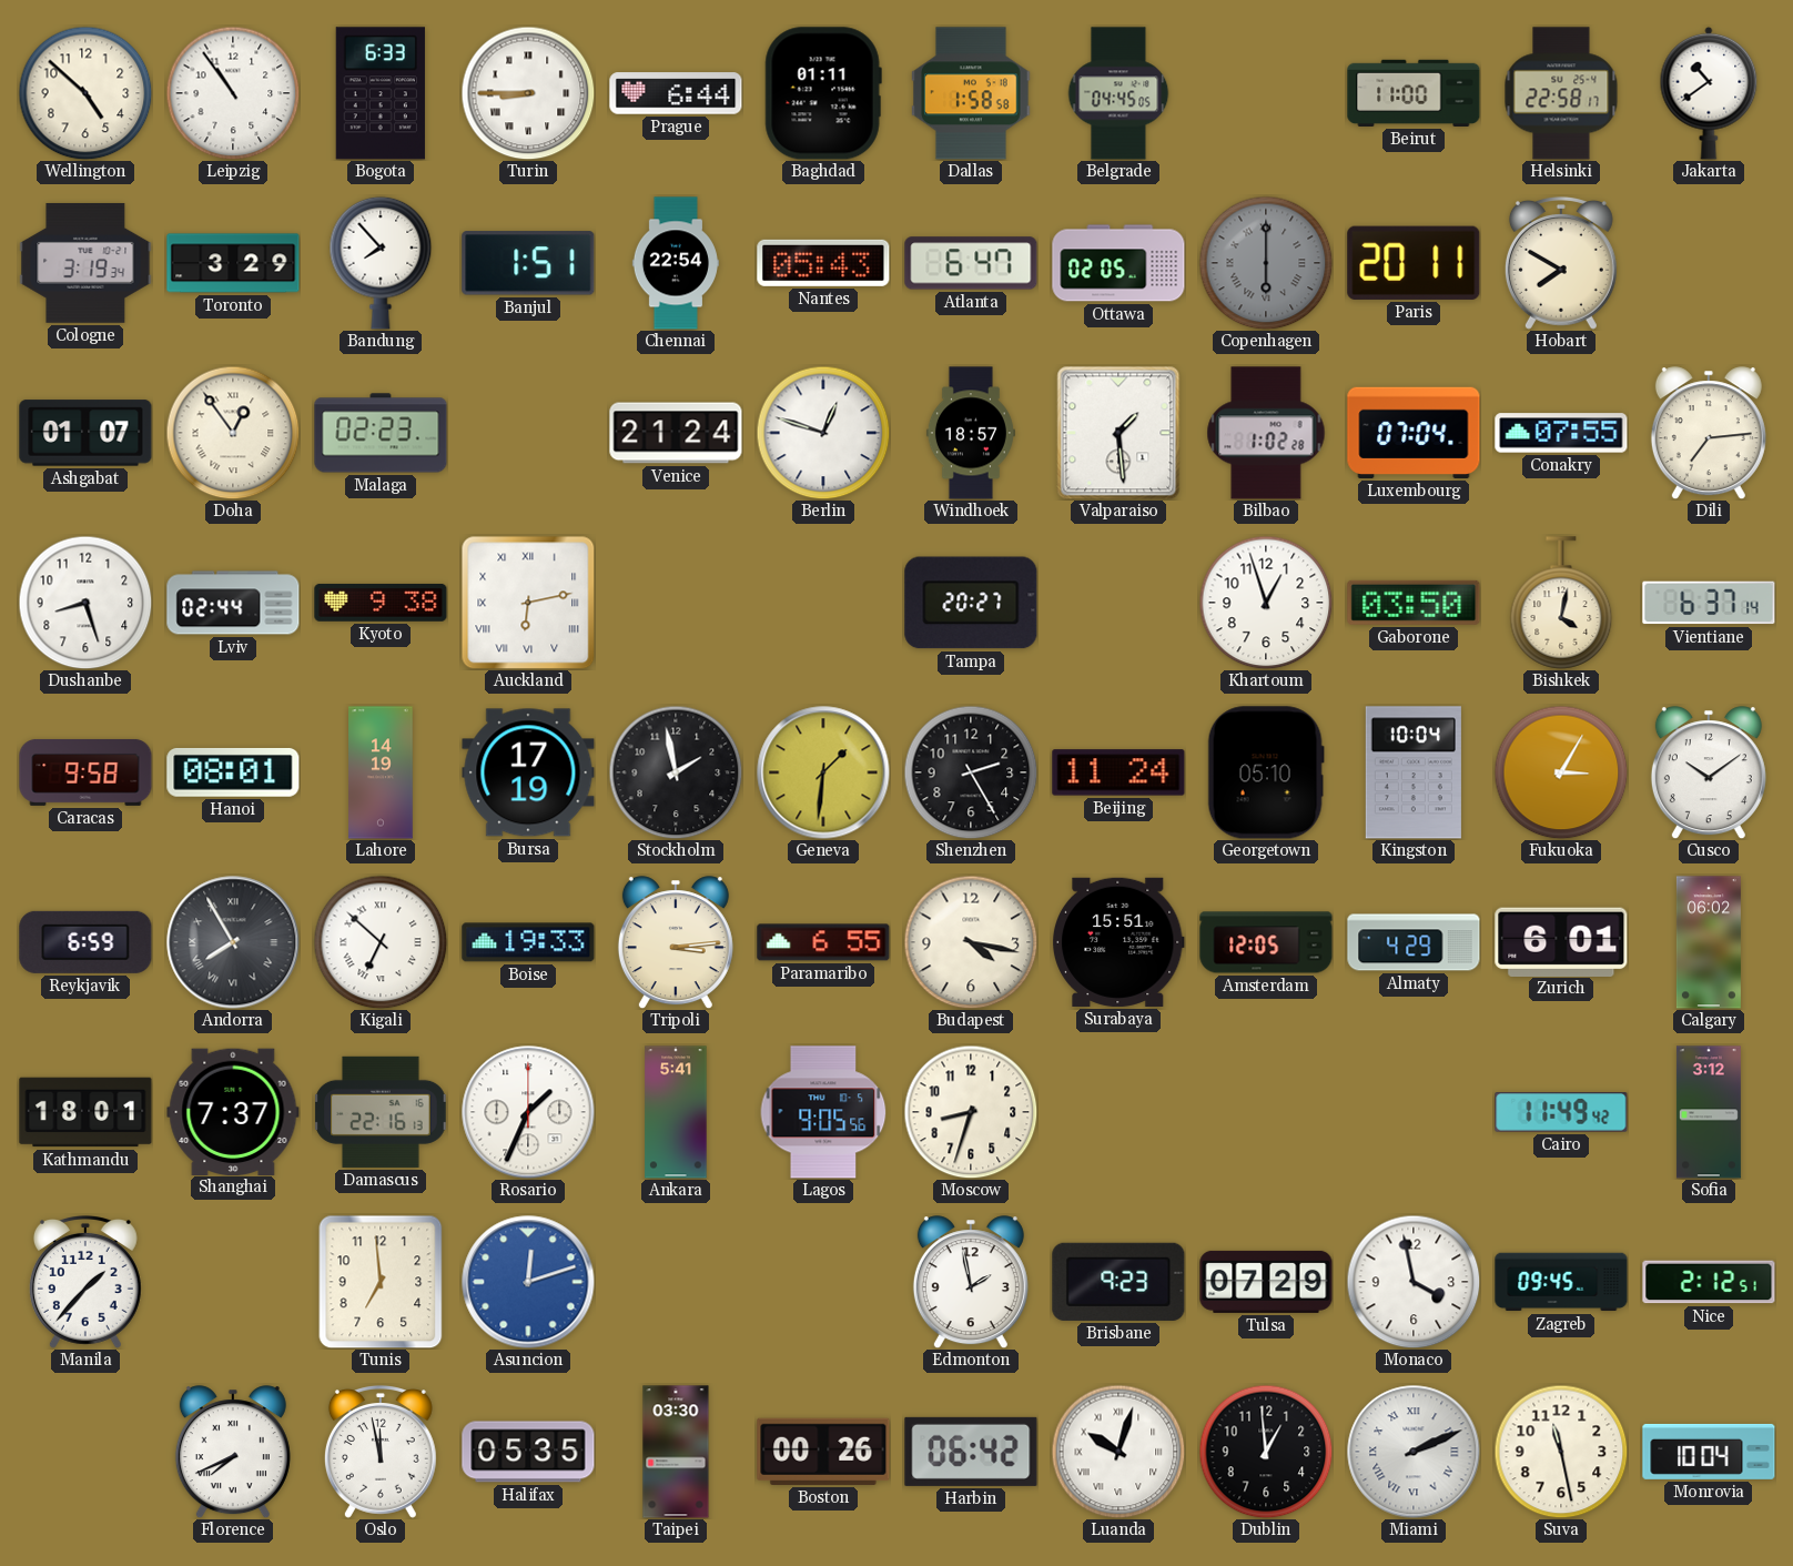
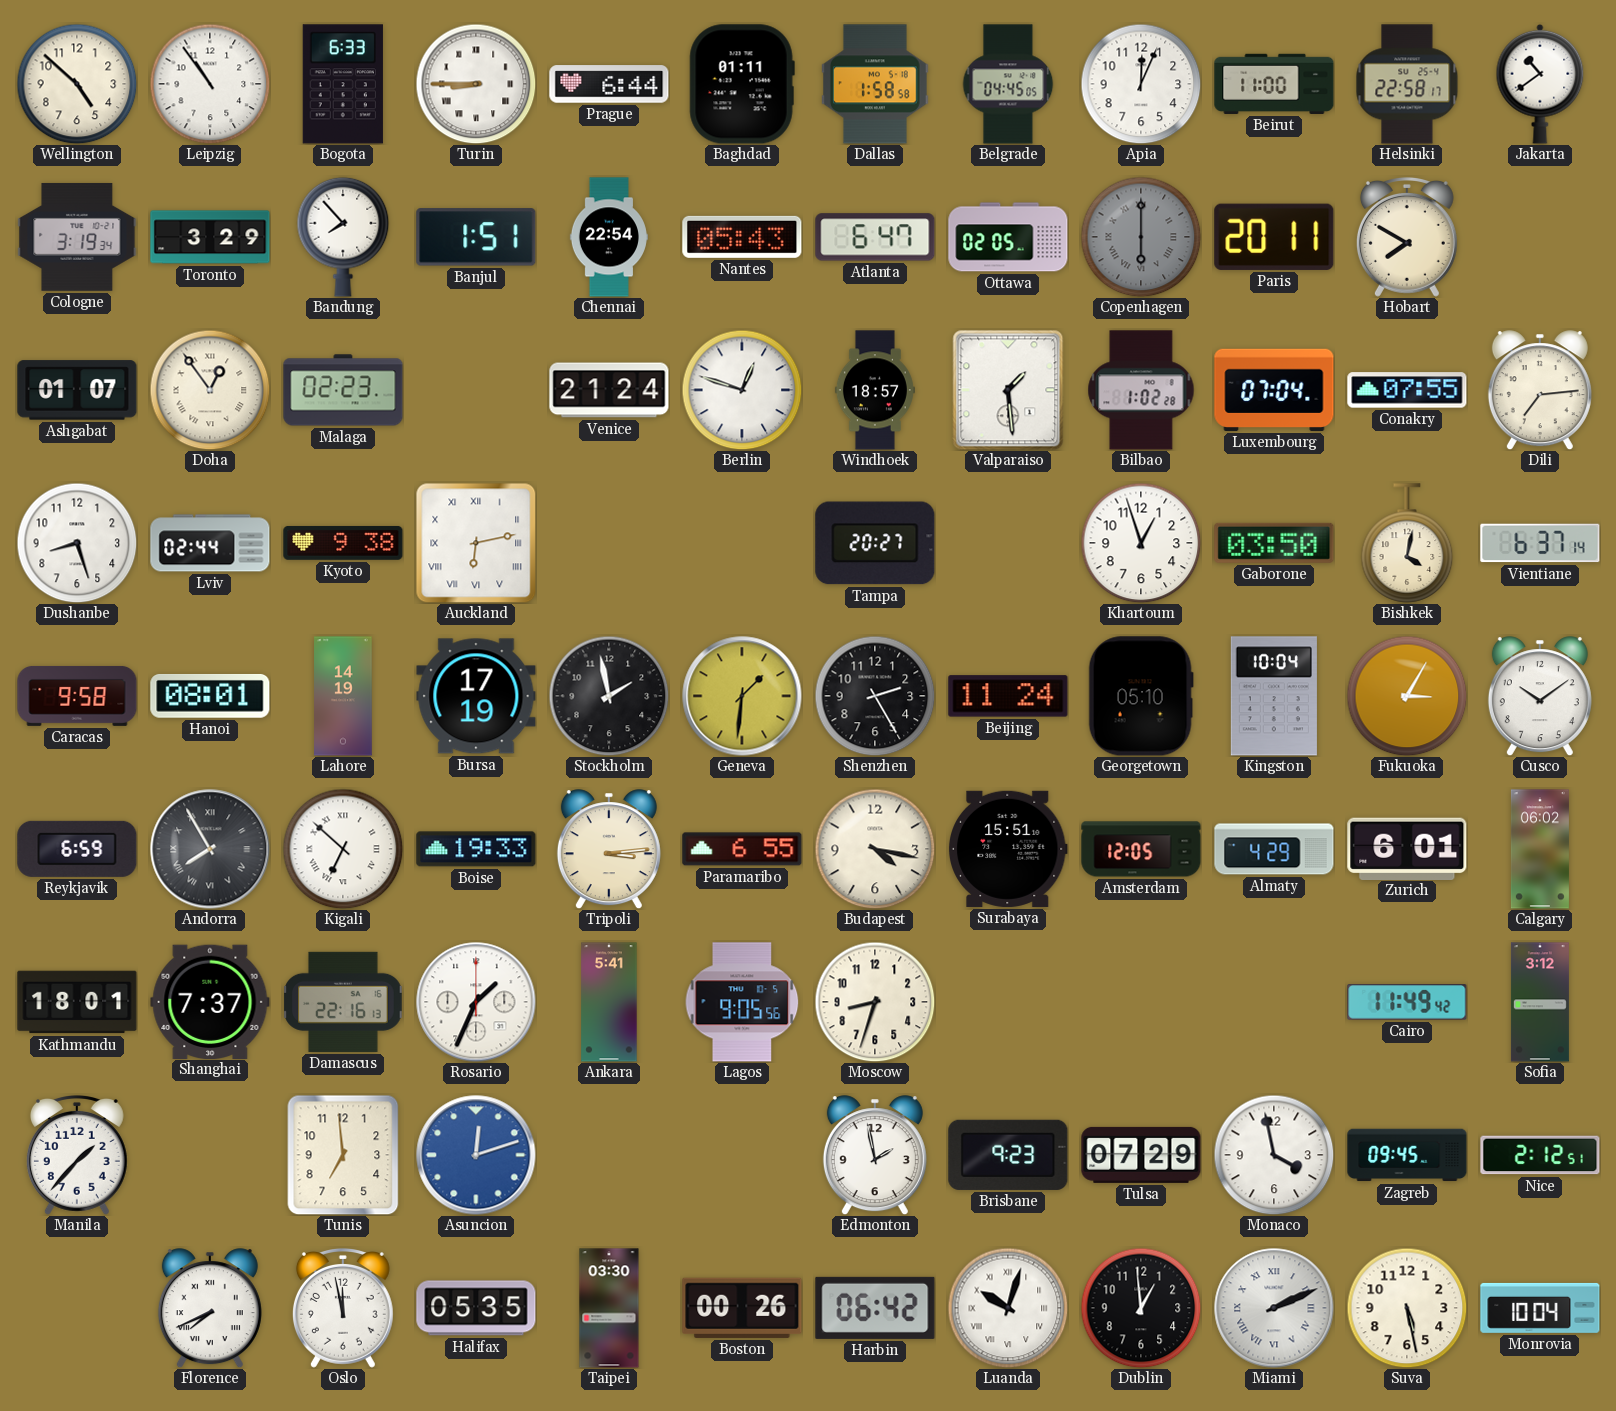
Apia: none -> 12:04 (1141, 84)
Suva: 11:28 -> 5:28 (1407, 1308)
